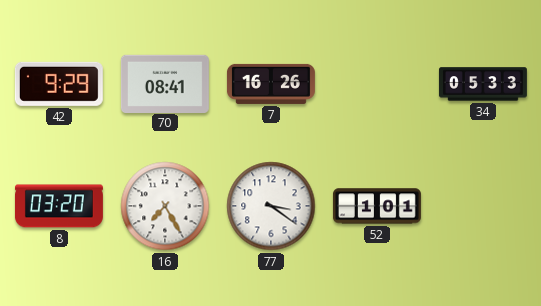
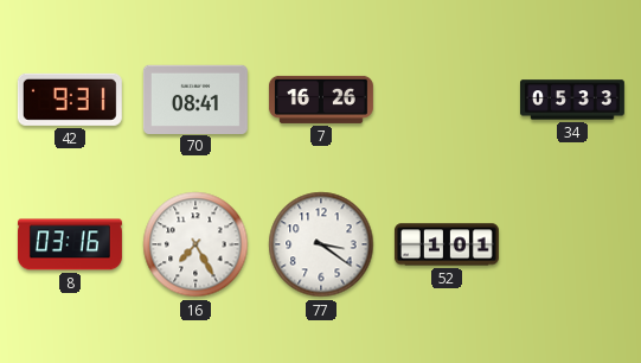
42: 9:29 -> 9:31 (70, 100)
8: 03:20 -> 03:16 (70, 244)
